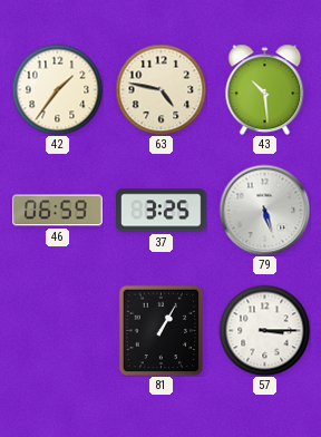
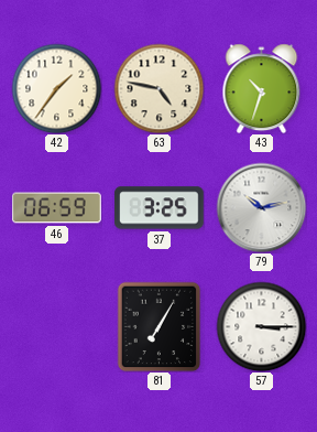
43: 10:29 -> 10:33 (262, 88)
79: 5:27 -> 10:13 (261, 207)
81: 1:05 -> 7:05 (160, 326)
